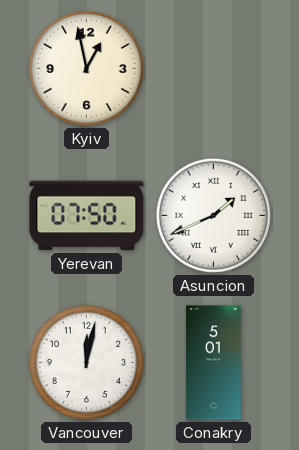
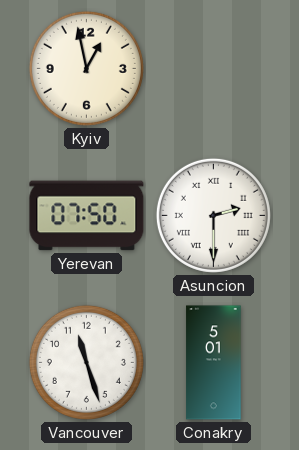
Asuncion: 1:41 -> 2:30 (213, 215)
Vancouver: 12:02 -> 11:27 (86, 362)
